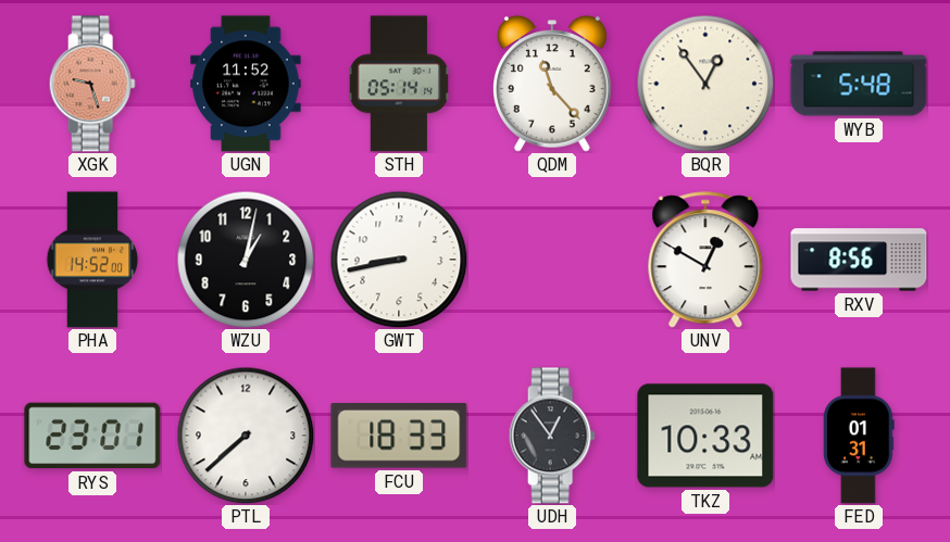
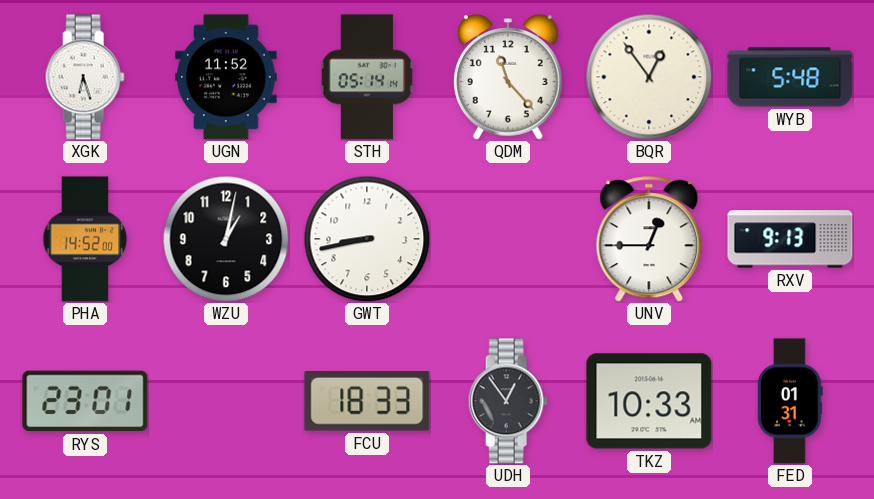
XGK: 9:27 -> 6:27 (85, 77)
XGK dial: salmon -> white (85, 77)
UNV: 12:50 -> 12:45 (649, 239)
RXV: 8:56 -> 9:13 (790, 239)
PTL: 7:38 -> none (246, 436)
